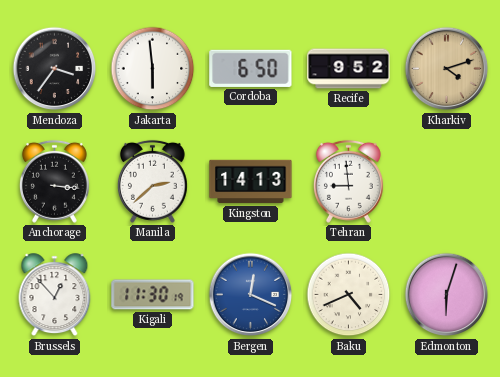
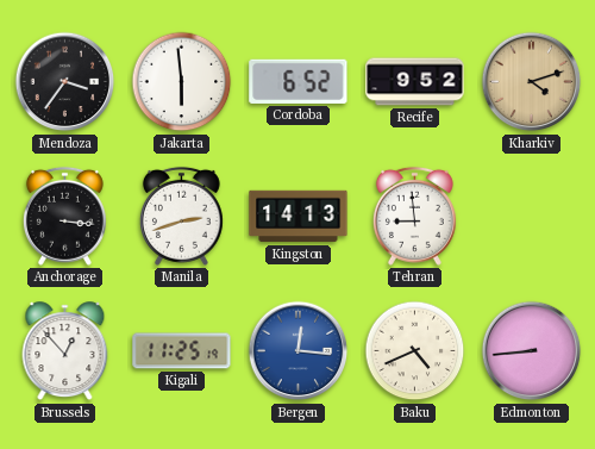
Cordoba: 6:50 -> 6:52 (299, 81)
Manila: 2:38 -> 2:42 (181, 216)
Kigali: 11:30 -> 11:25 (182, 351)
Bergen: 12:19 -> 12:16 (299, 351)
Edmonton: 6:03 -> 8:44 (532, 351)
